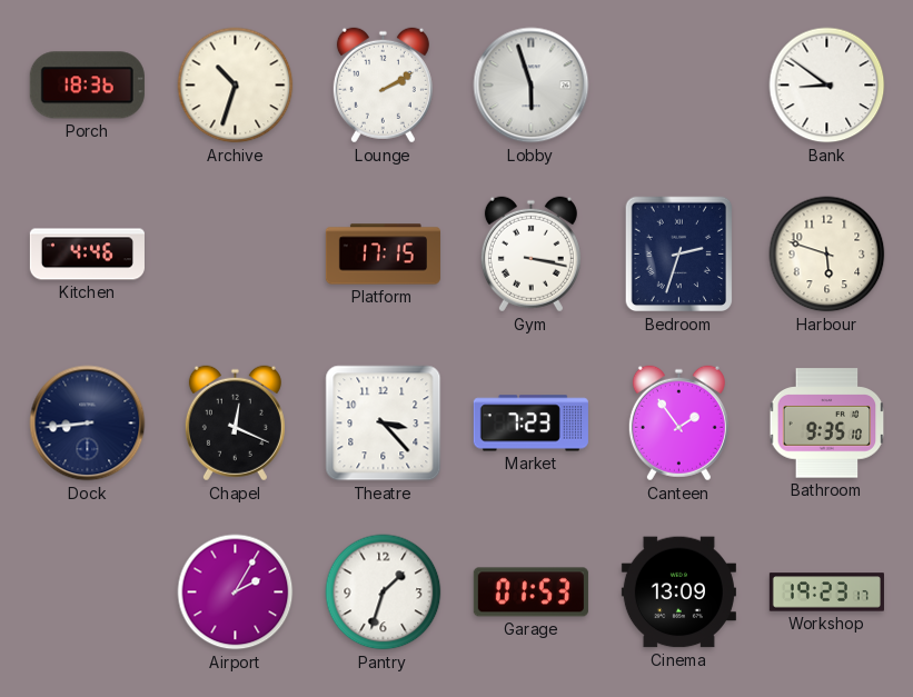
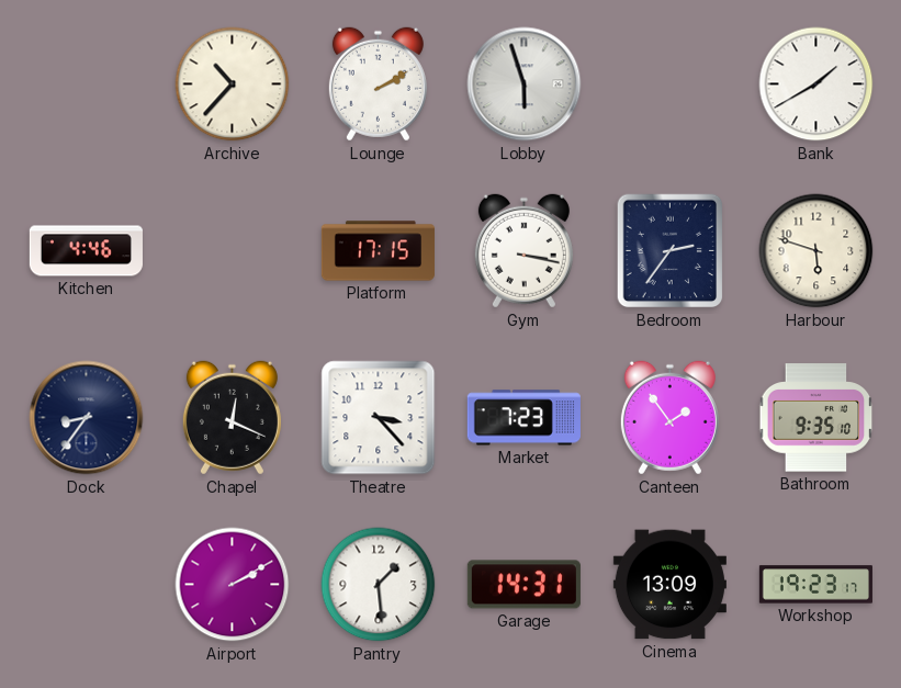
Porch: 18:36 -> none (87, 86)
Archive: 10:33 -> 10:37 (233, 84)
Bank: 8:51 -> 1:40 (816, 84)
Bedroom: 2:33 -> 2:36 (671, 251)
Dock: 8:44 -> 8:36 (87, 418)
Airport: 2:05 -> 2:10 (233, 585)
Pantry: 1:33 -> 1:29 (379, 585)
Garage: 01:53 -> 14:31 (523, 585)
